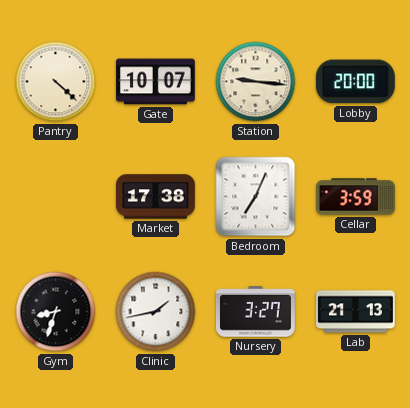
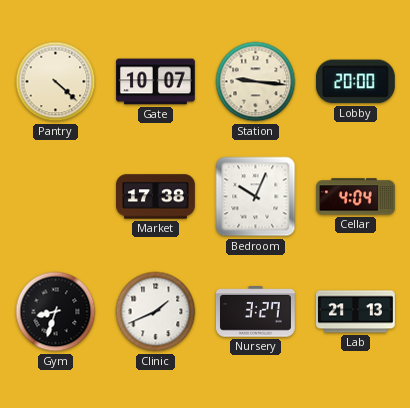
Bedroom: 7:04 -> 10:04 (256, 197)
Cellar: 3:59 -> 4:04 (356, 197)
Clinic: 1:43 -> 1:41 (156, 312)
